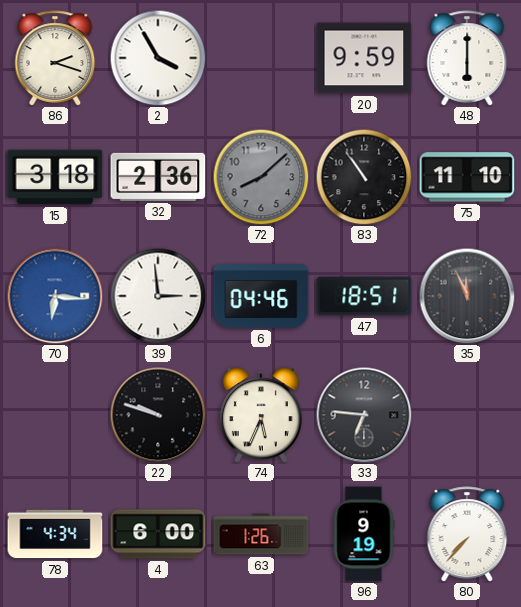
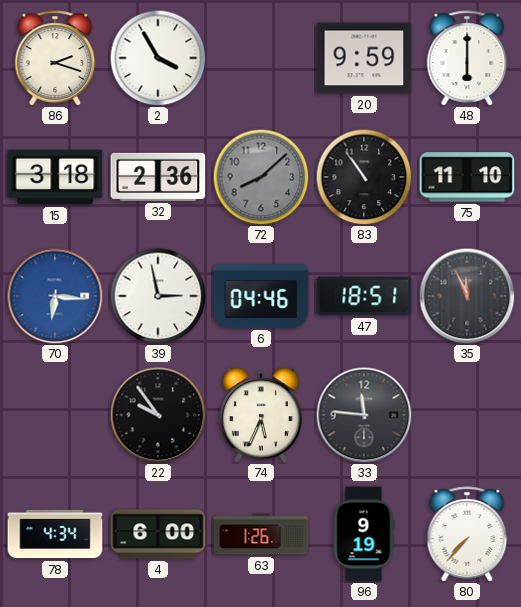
39: 2:59 -> 2:58 (158, 296)
22: 9:48 -> 9:54 (158, 415)
33: 6:46 -> 11:46 (364, 415)
